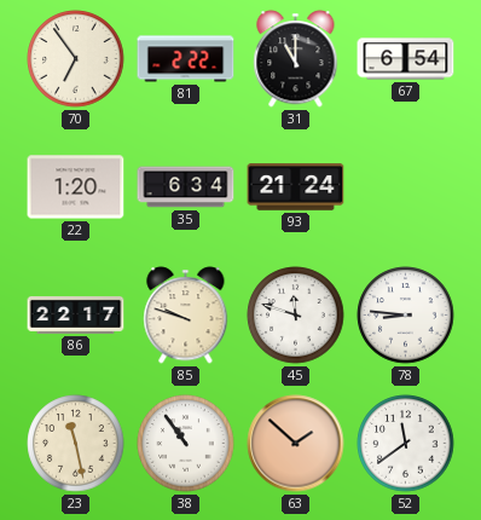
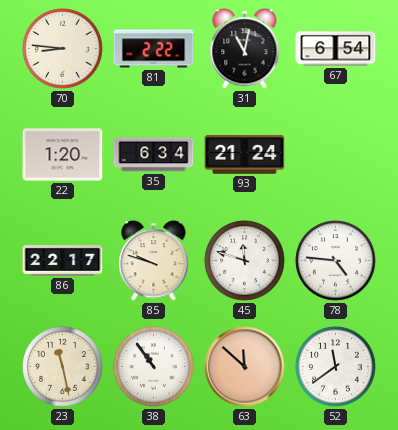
70: 6:54 -> 8:46 (63, 49)
31: 11:00 -> 11:02 (245, 49)
78: 8:46 -> 4:46 (336, 261)
63: 1:52 -> 11:52 (245, 367)
